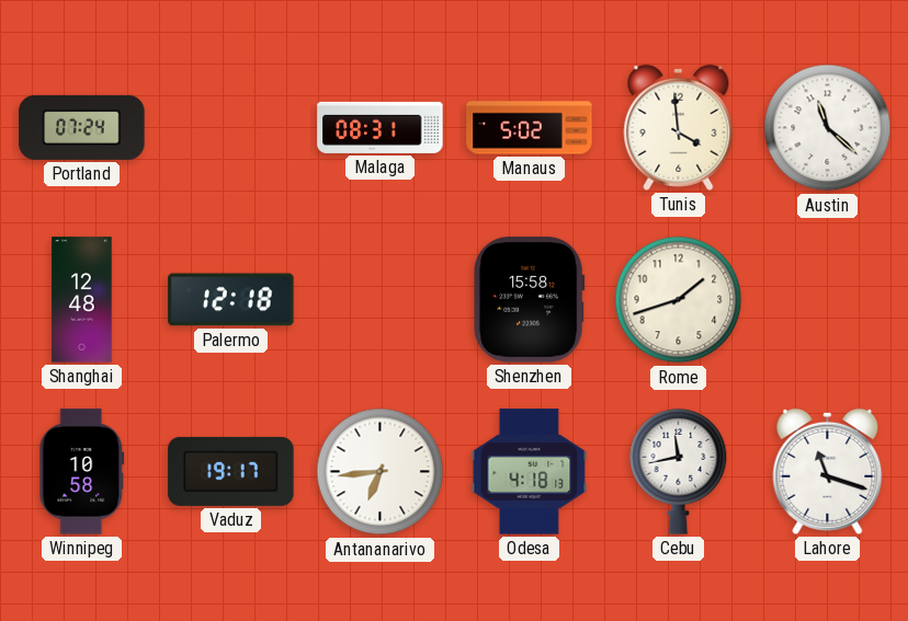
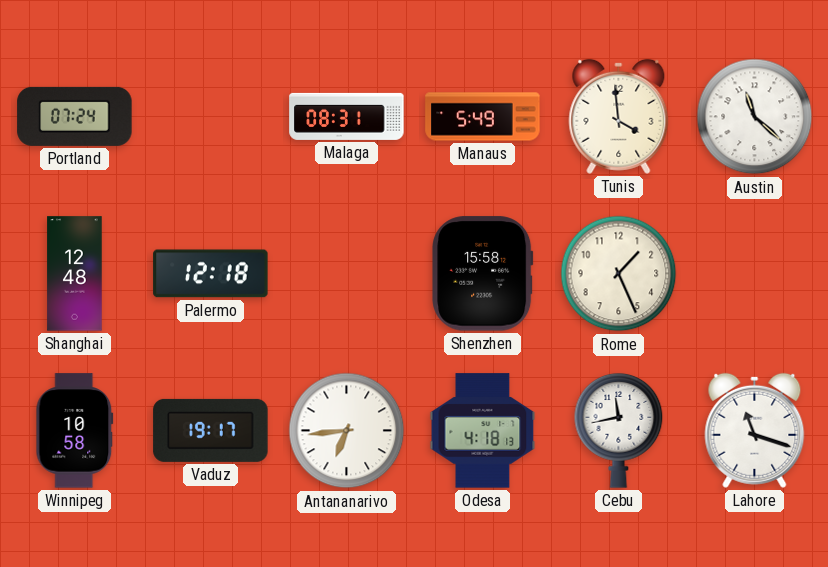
Manaus: 5:02 -> 5:49 (483, 117)
Rome: 1:42 -> 1:26 (619, 274)
